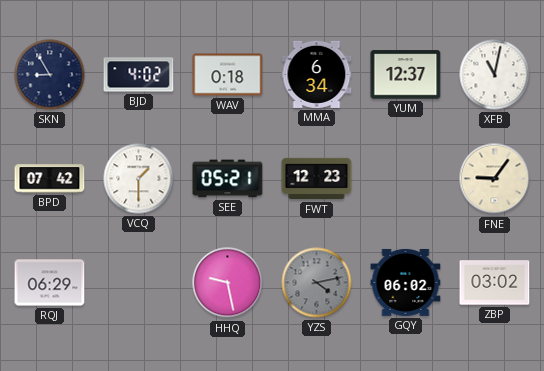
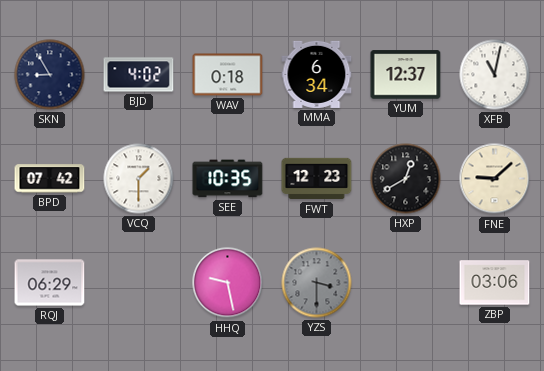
SEE: 05:21 -> 10:35 (228, 179)
HXP: none -> 12:40 (406, 179)
FNE: 9:06 -> 9:08 (495, 179)
YZS: 4:13 -> 3:30 (317, 283)
GQY: 06:02 -> none (406, 282)
ZBP: 03:02 -> 03:06 (495, 283)
